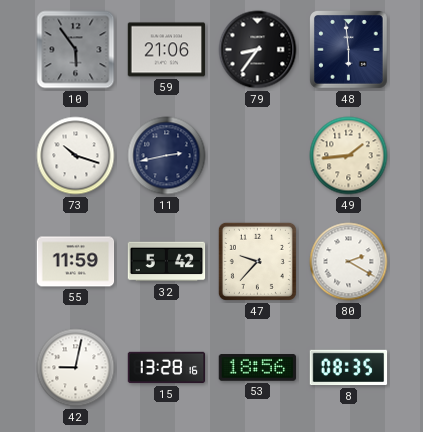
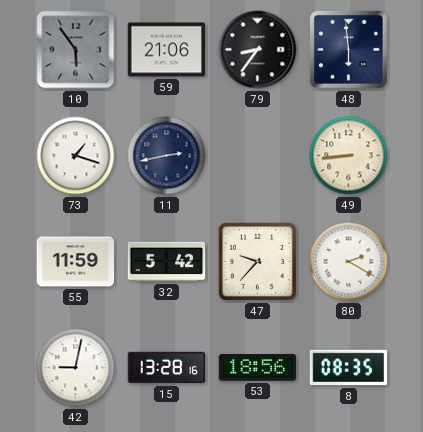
73: 10:18 -> 1:18 (76, 156)
49: 1:44 -> 8:44 (349, 156)
